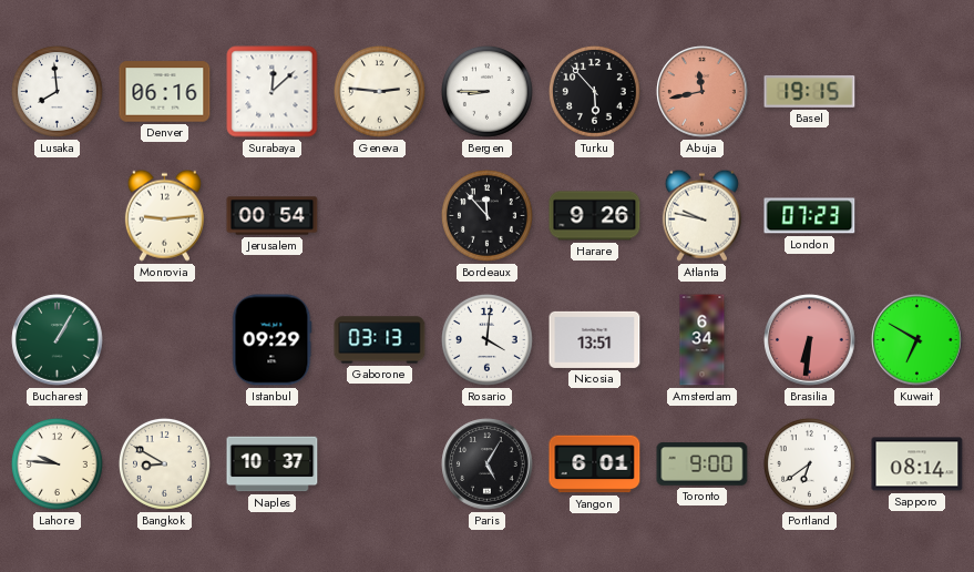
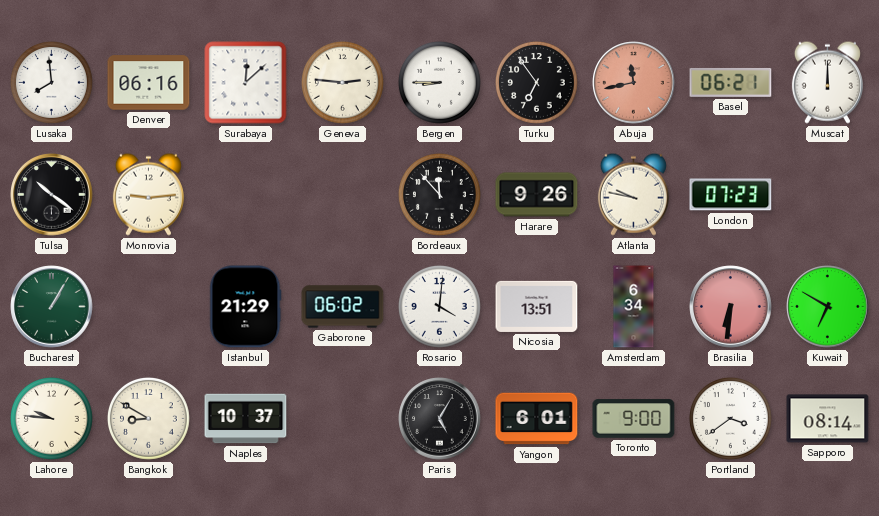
Turku: 5:53 -> 6:54 (536, 82)
Basel: 19:15 -> 06:21 (731, 83)
Muscat: none -> 12:00 (827, 82)
Tulsa: none -> 10:21 (52, 195)
Jerusalem: 00:54 -> none (273, 216)
Istanbul: 09:29 -> 21:29 (246, 307)
Gaborone: 03:13 -> 06:02 (343, 307)
Portland: 6:39 -> 3:39 (730, 418)
